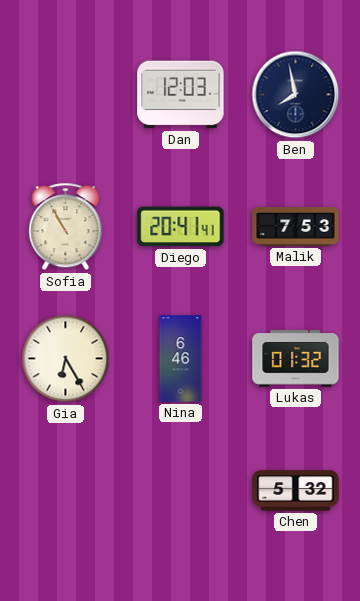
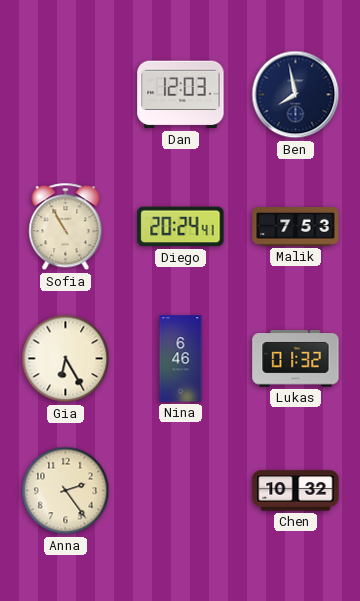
Diego: 20:41 -> 20:24 (181, 227)
Anna: none -> 2:24 (66, 491)
Chen: 5:32 -> 10:32 (296, 491)
